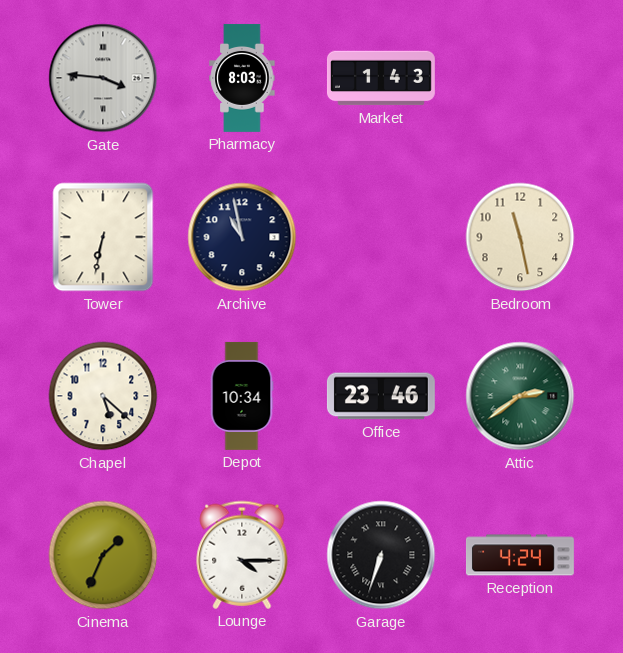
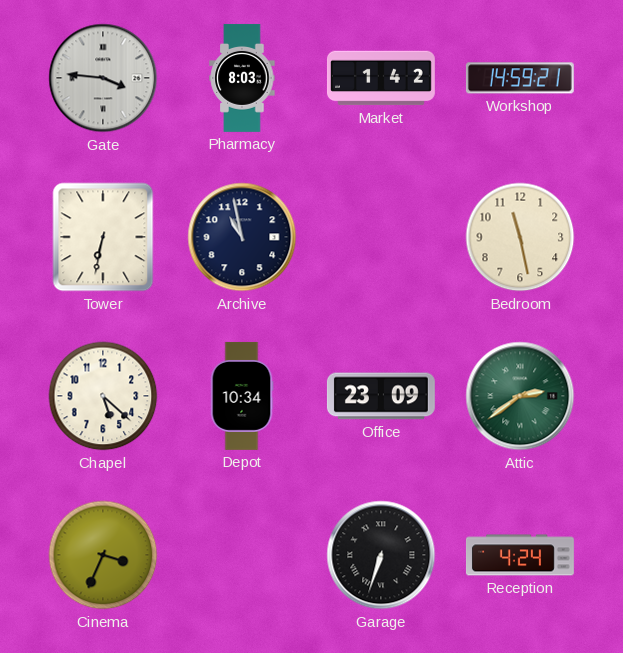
Market: 1:43 -> 1:42 (381, 78)
Workshop: none -> 14:59 (520, 78)
Office: 23:46 -> 23:09 (381, 396)
Cinema: 1:34 -> 3:34 (103, 555)
Lounge: 4:15 -> none (242, 555)
